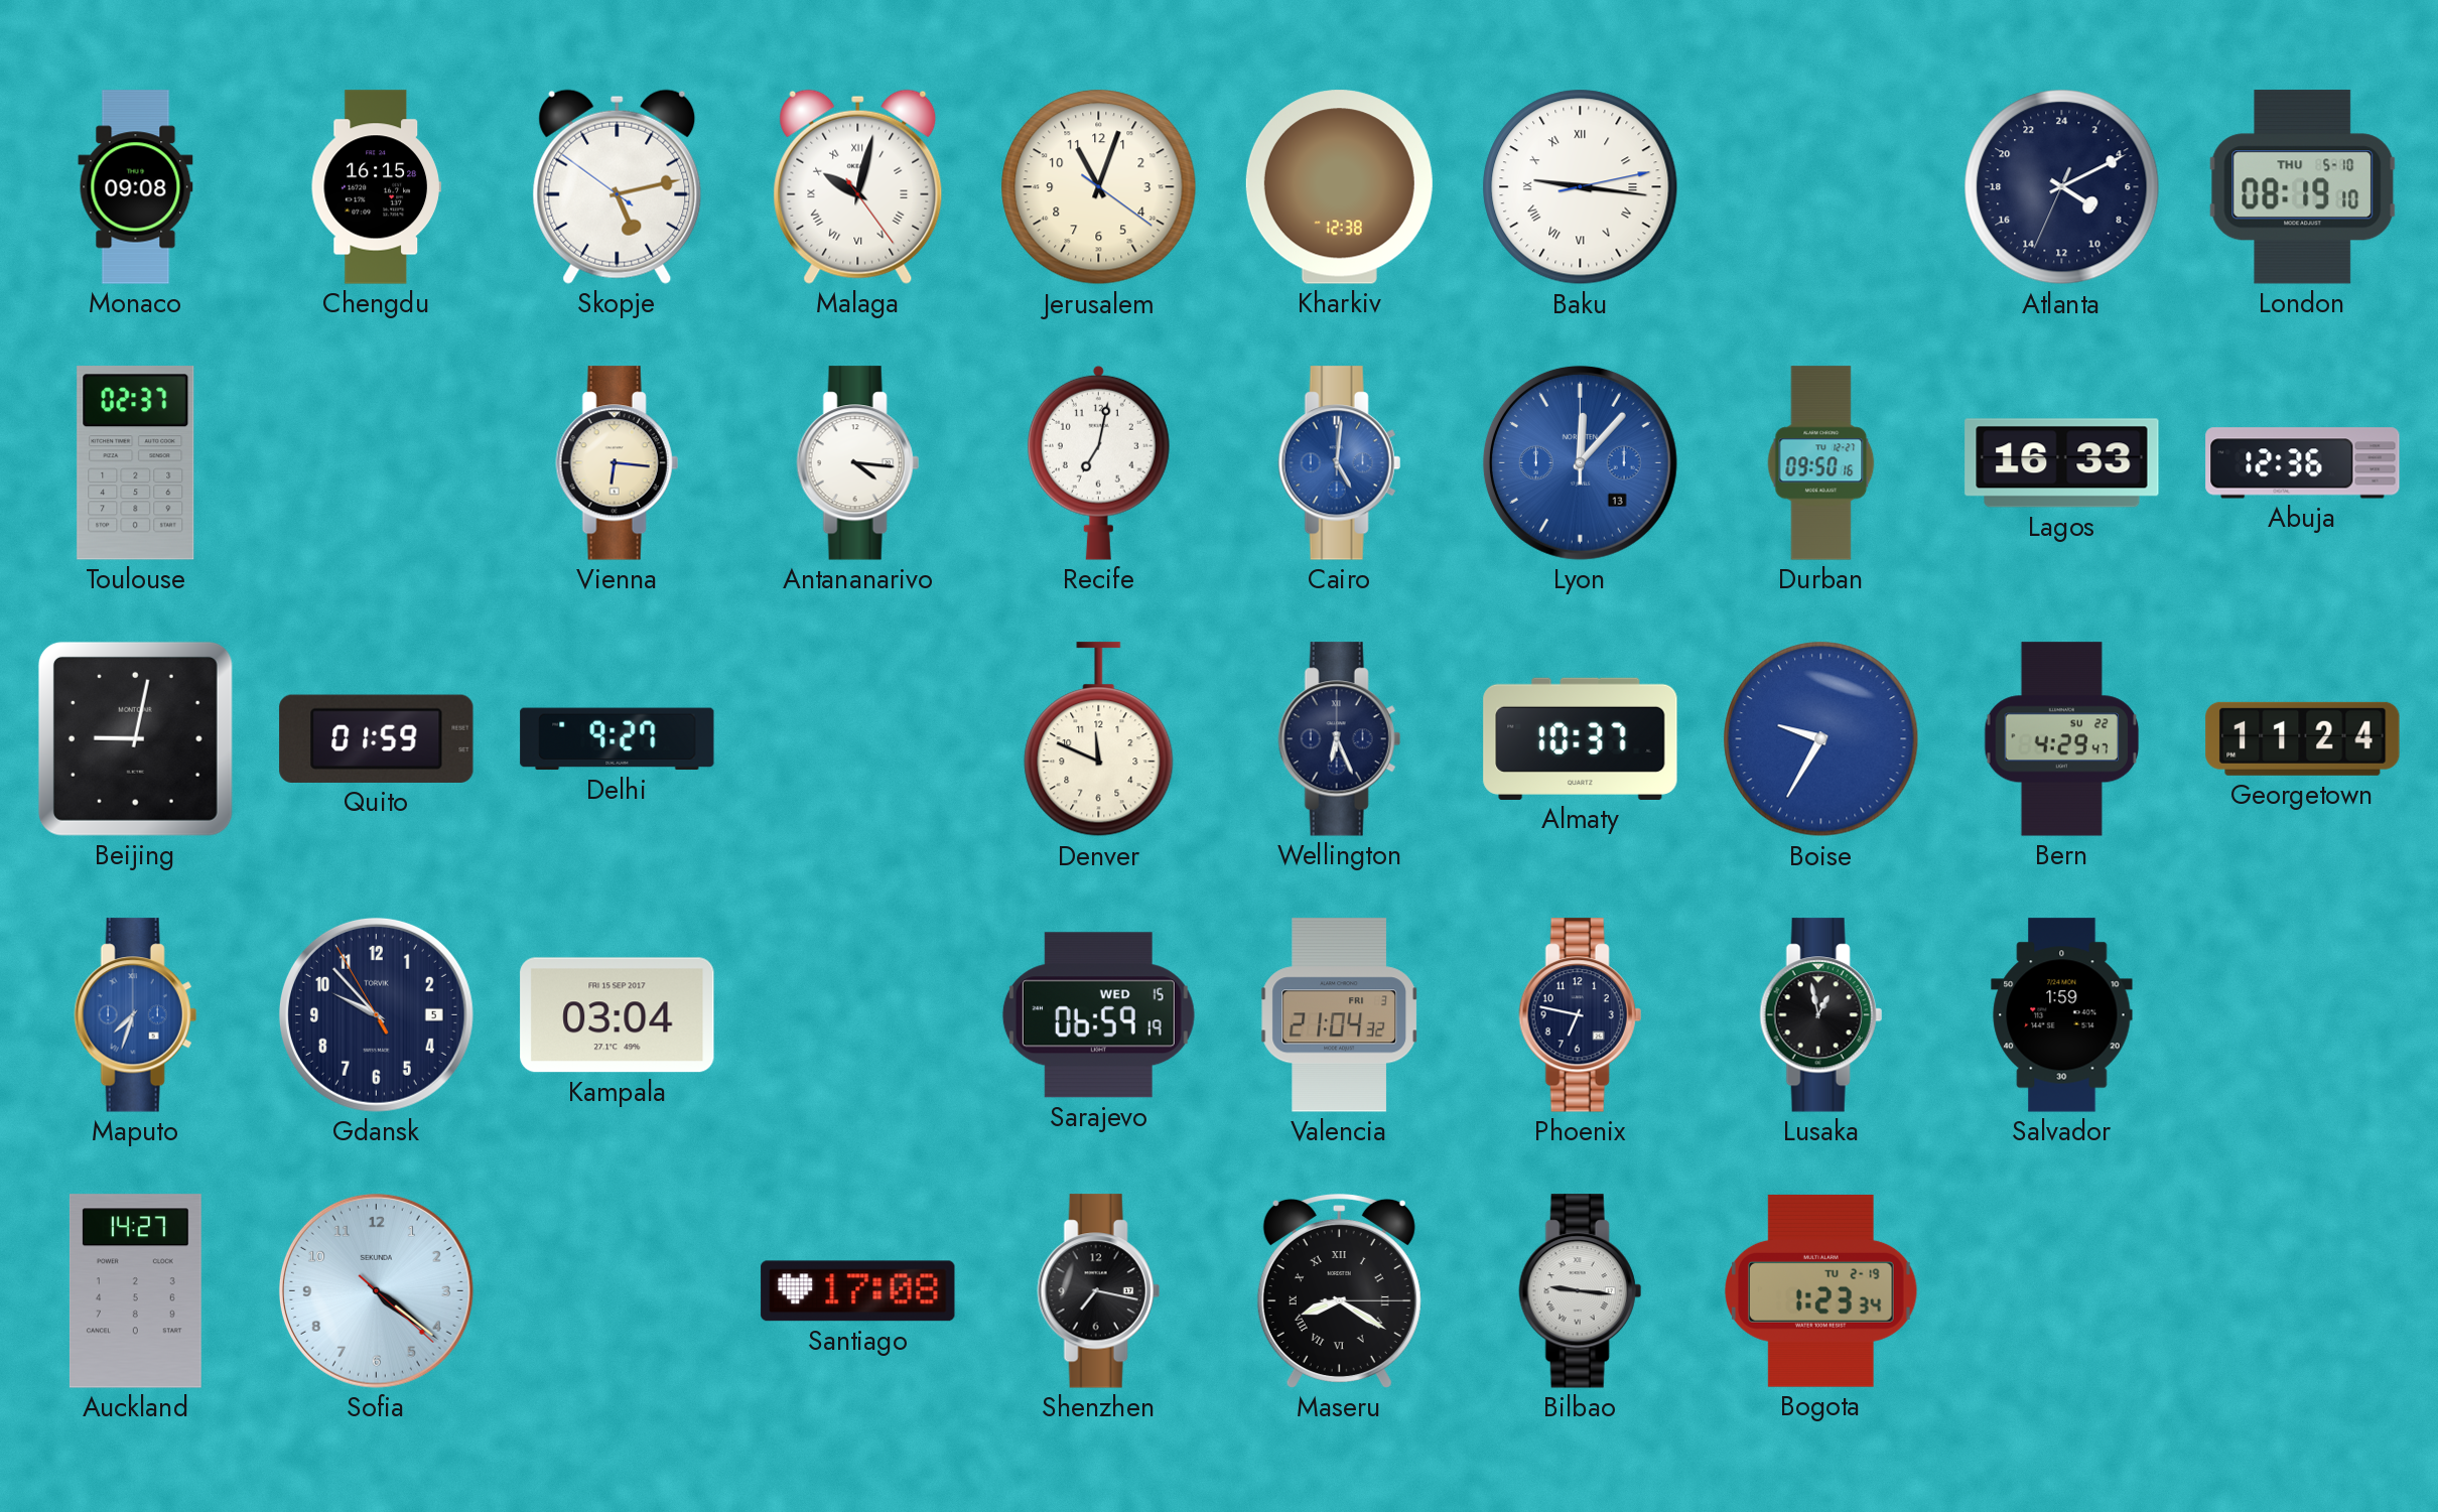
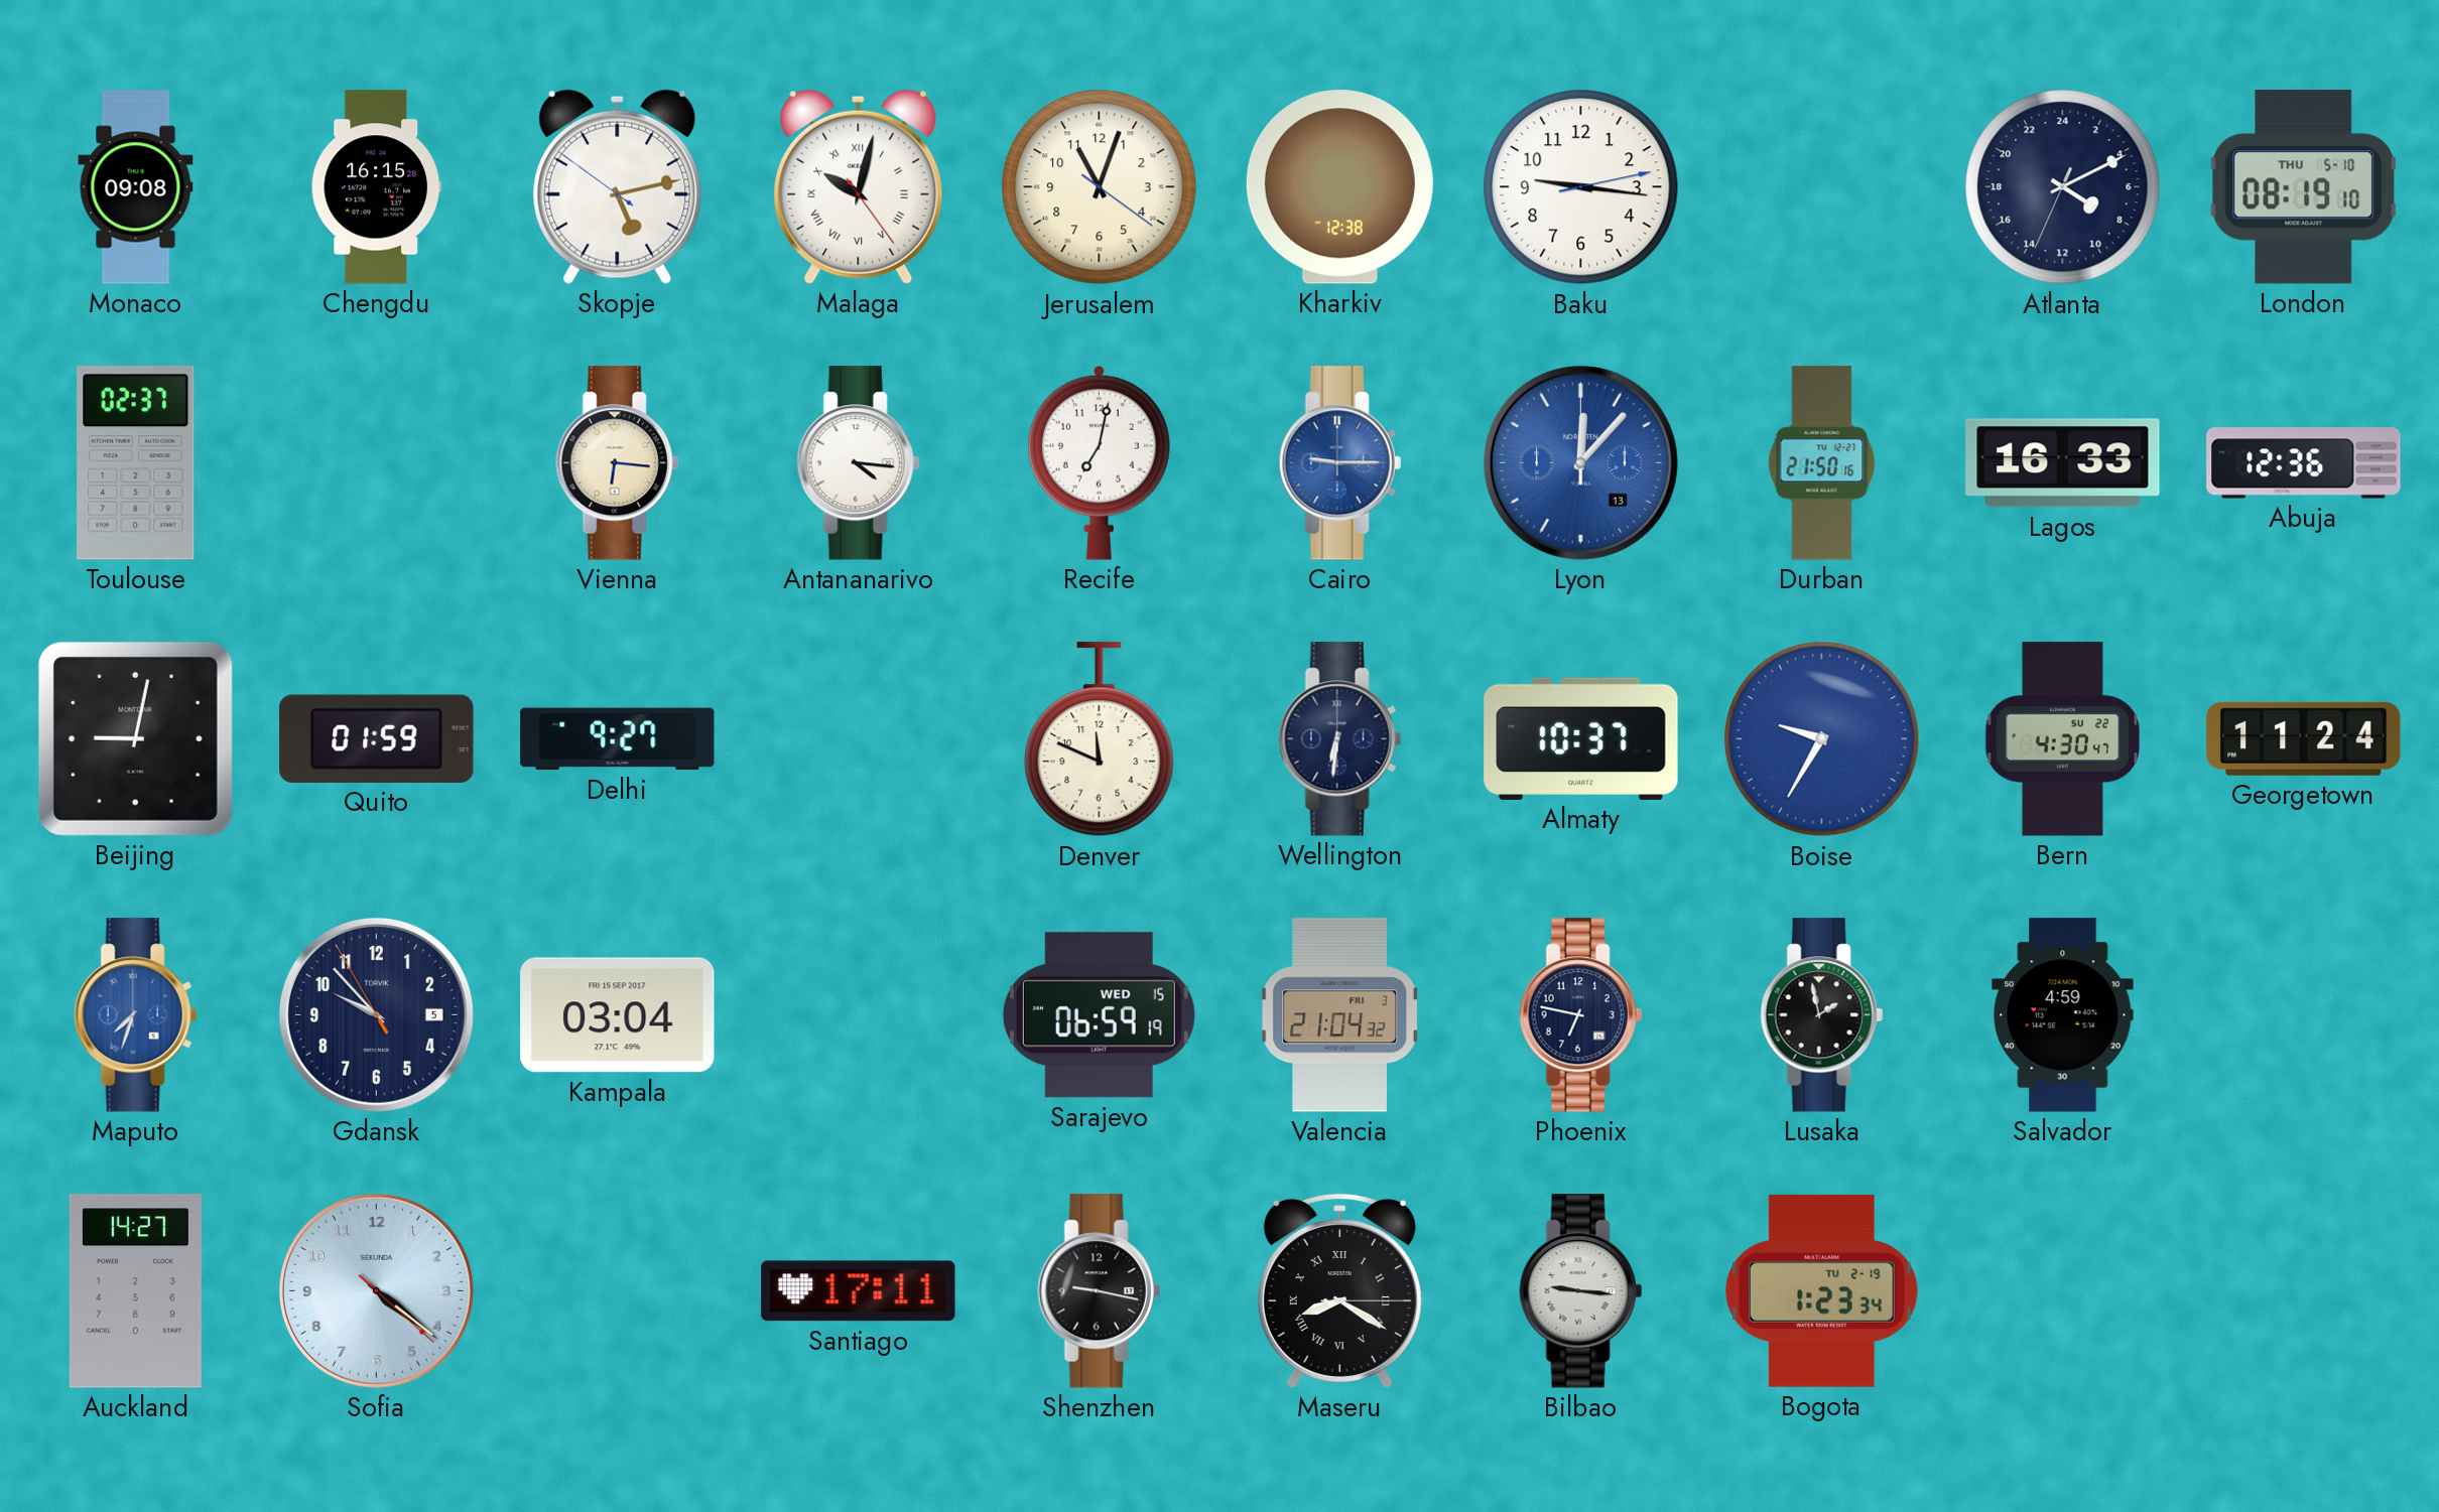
Baku numerals: Roman -> Arabic (1581, 187)
Cairo: 5:01 -> 9:15 (1339, 463)
Durban: 09:50 -> 21:50 (1822, 463)
Wellington: 6:26 -> 6:31 (1339, 739)
Bern: 4:29 -> 4:30 (2063, 739)
Lusaka: 12:58 -> 1:58 (1821, 1015)
Salvador: 1:59 -> 4:59 (2063, 1015)
Santiago: 17:08 -> 17:11 (859, 1291)
Shenzhen: 7:17 -> 9:17 (1099, 1291)
